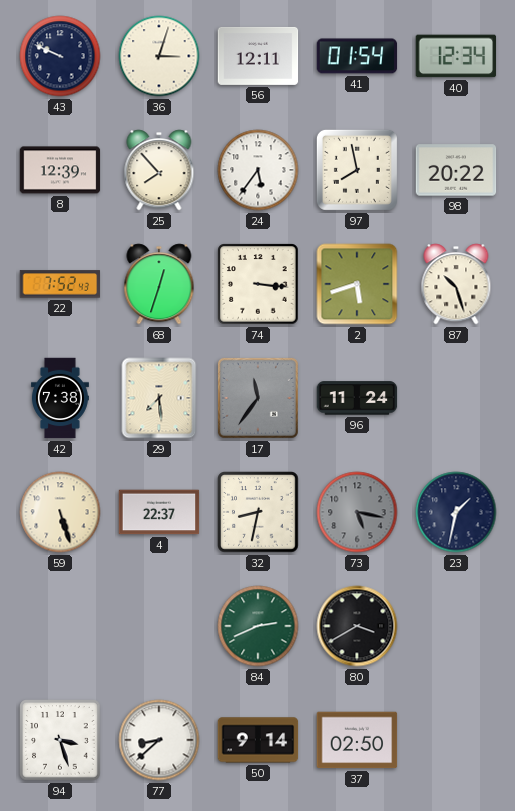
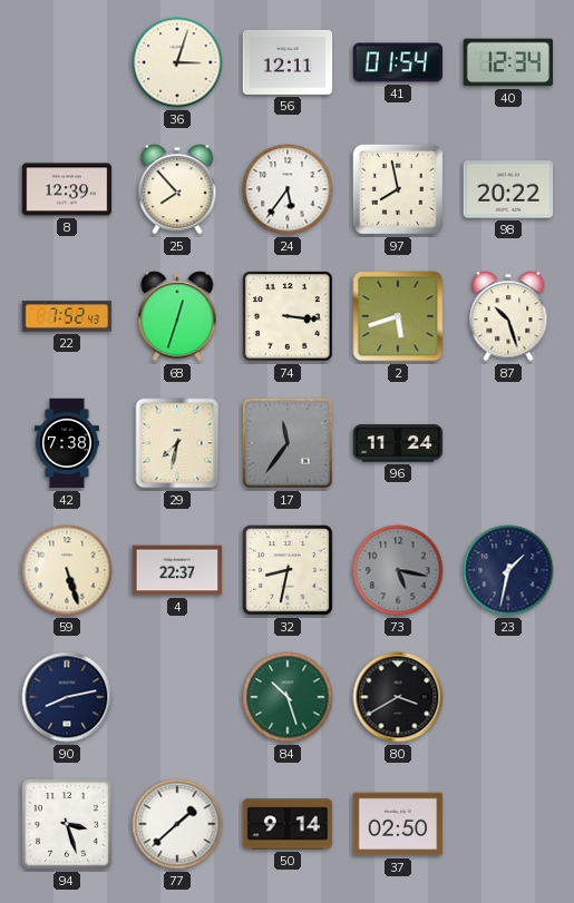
43: 9:49 -> none (60, 56)
29: 7:29 -> 7:32 (177, 443)
90: none -> 8:13 (67, 697)
84: 2:41 -> 10:27 (288, 697)
77: 8:38 -> 1:38 (177, 824)
